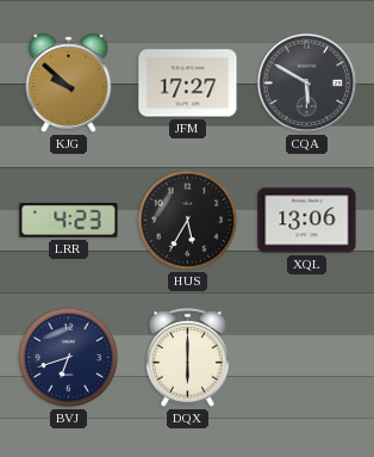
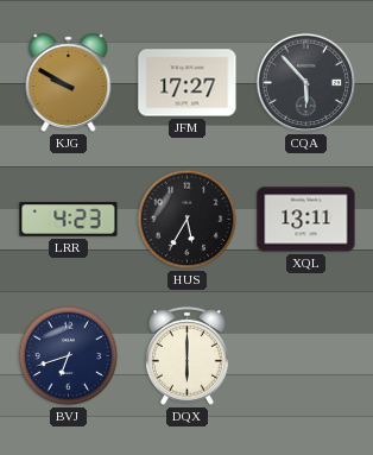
KJG: 9:52 -> 9:50 (69, 83)
CQA: 5:50 -> 5:53 (306, 83)
XQL: 13:06 -> 13:11 (306, 220)
